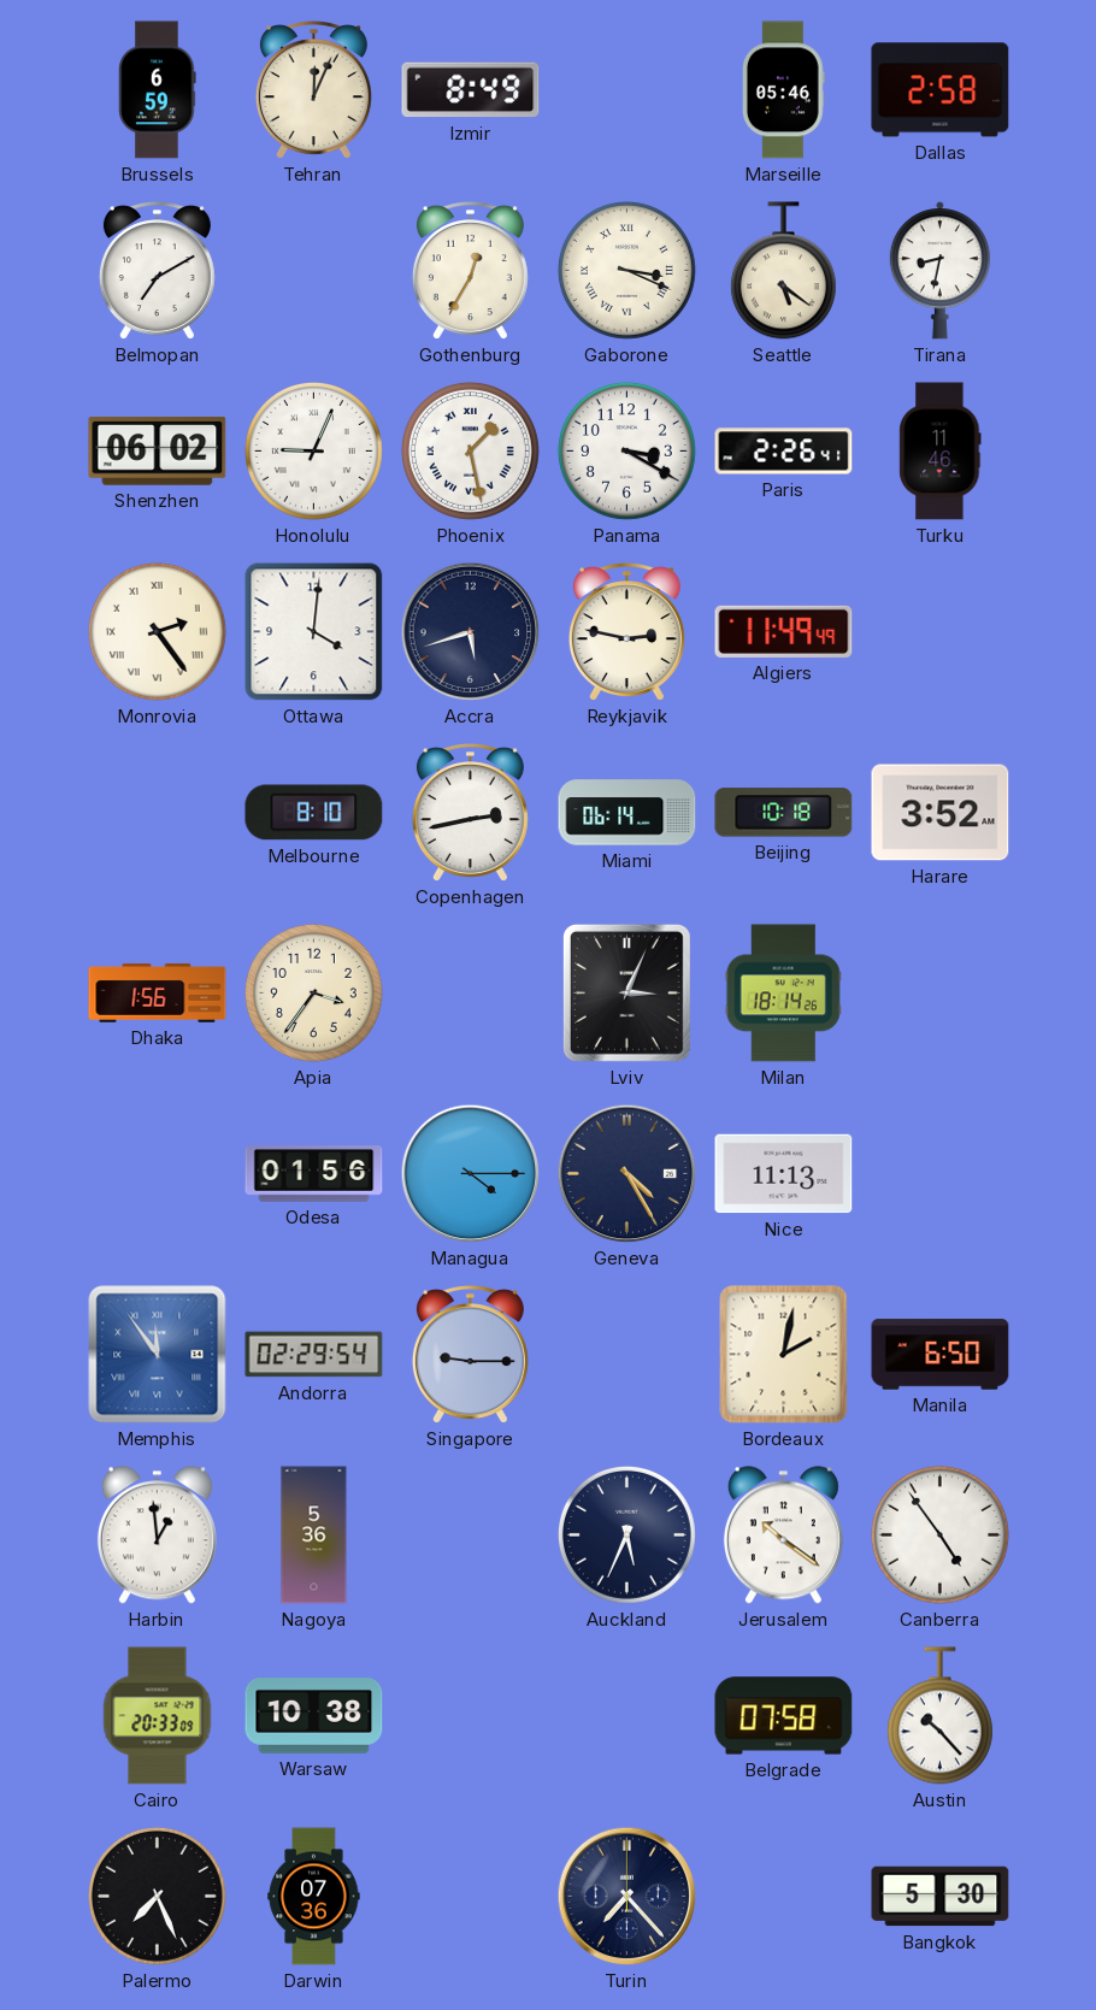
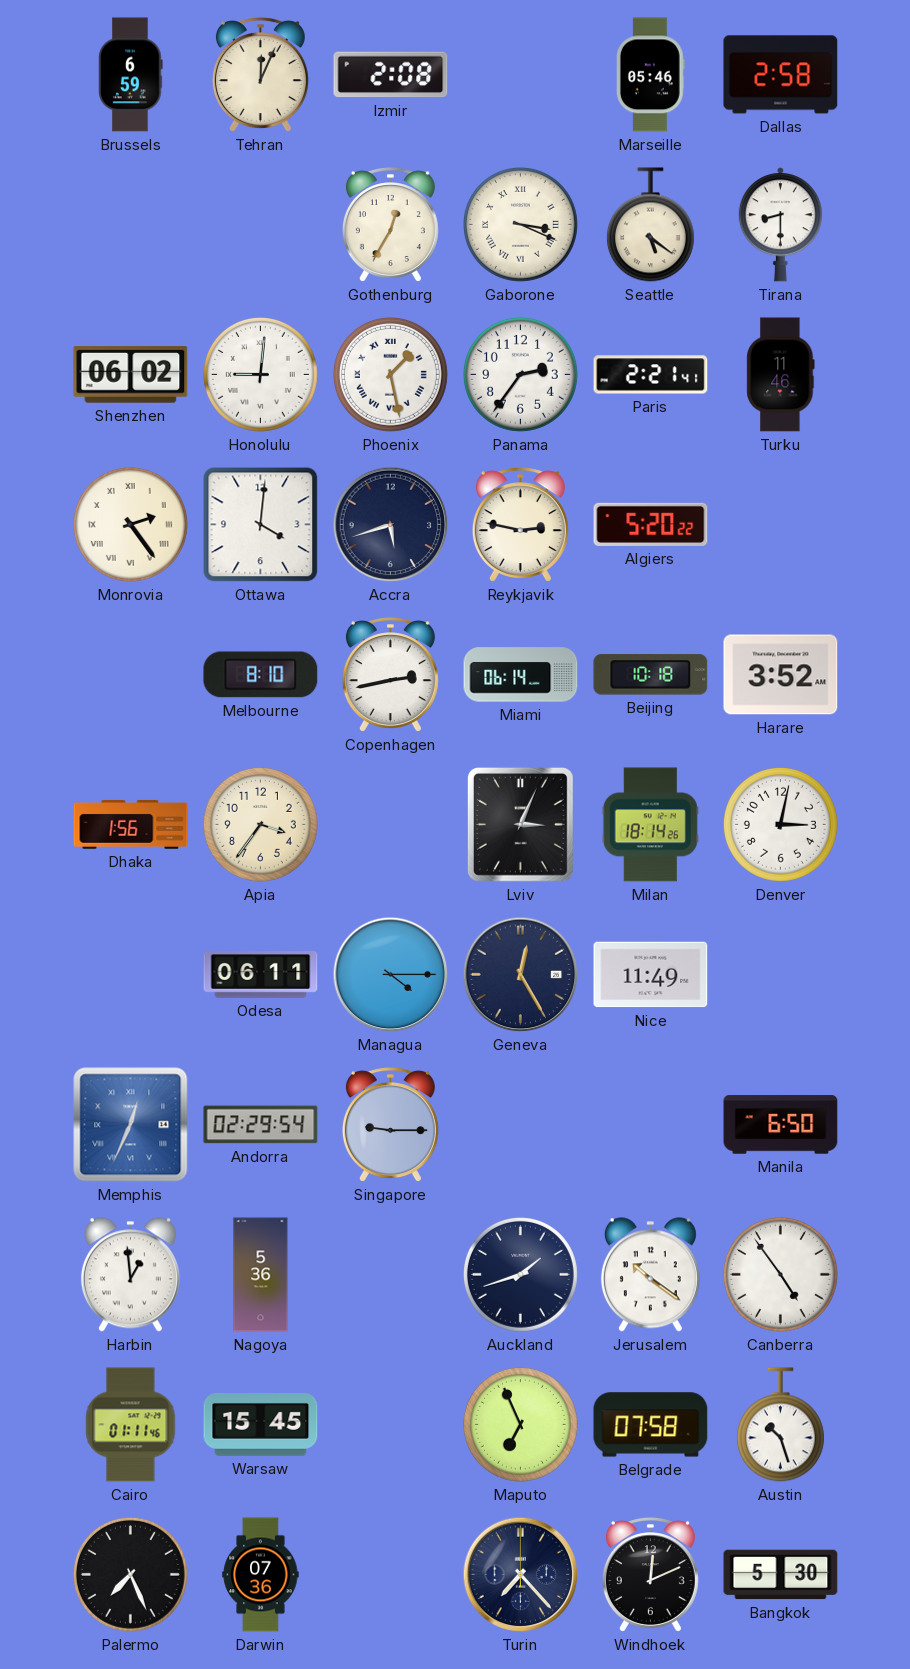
Izmir: 8:49 -> 2:08 (391, 75)
Belmopan: 7:10 -> none (157, 271)
Tirana: 8:32 -> 8:30 (780, 225)
Honolulu: 9:04 -> 9:01 (260, 374)
Panama: 3:20 -> 2:36 (520, 374)
Paris: 2:26 -> 2:21 (651, 375)
Algiers: 11:49 -> 5:20 (651, 524)
Denver: none -> 3:02 (780, 824)
Odesa: 01:56 -> 06:11 (261, 975)
Geneva: 4:25 -> 12:25 (521, 975)
Nice: 11:13 -> 11:49 (651, 975)
Memphis: 11:54 -> 12:34 (131, 1125)
Bordeaux: 2:02 -> none (784, 1355)
Auckland: 5:34 -> 1:42 (520, 1274)
Cairo: 20:33 -> 01:11 (131, 1425)
Warsaw: 10:38 -> 15:45 (261, 1425)
Maputo: none -> 6:56 (520, 1424)
Austin: 10:23 -> 10:27 (780, 1425)
Windhoek: none -> 12:11 (650, 1575)
